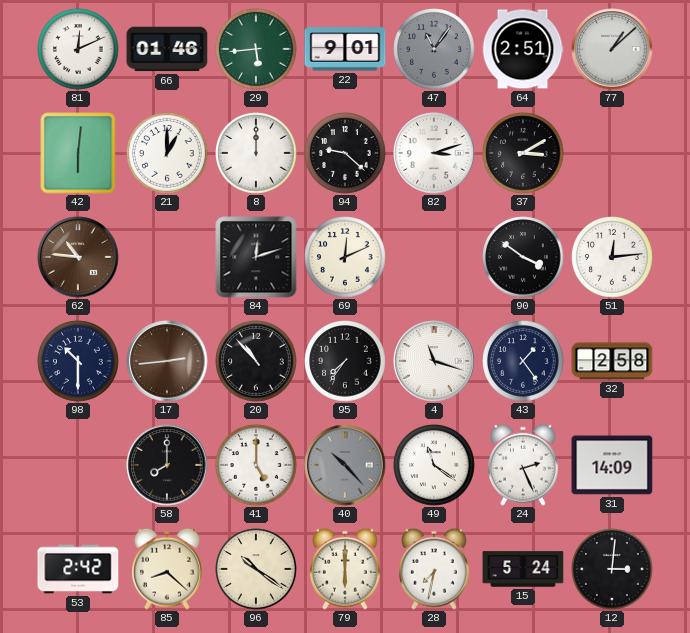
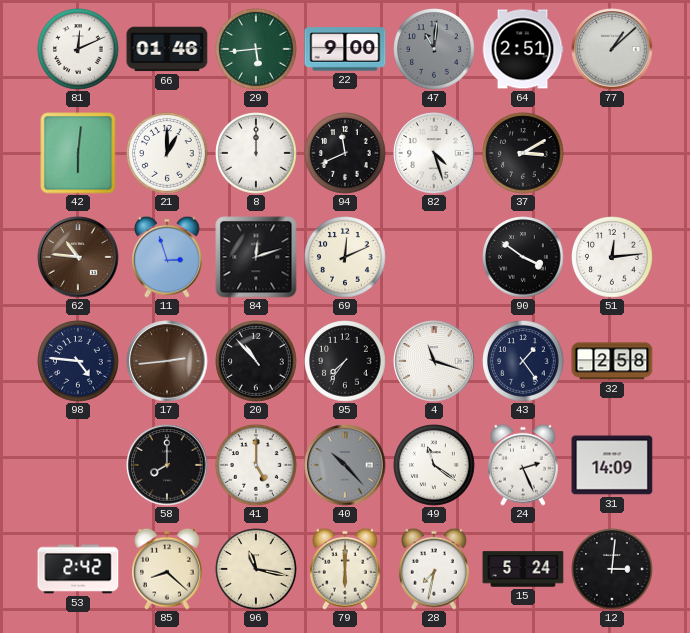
22: 9:01 -> 9:00 (345, 49)
47: 11:06 -> 11:01 (434, 49)
94: 9:22 -> 11:41 (345, 153)
82: 3:12 -> 4:27 (434, 153)
11: none -> 2:57 (168, 257)
98: 10:30 -> 4:46 (78, 361)
96: 10:21 -> 11:17 (256, 569)
